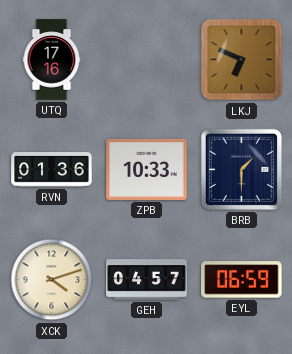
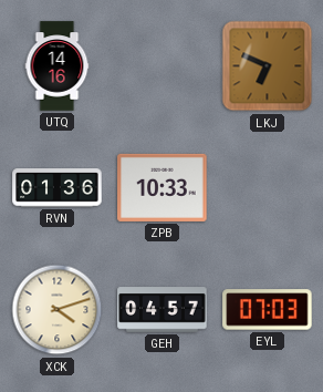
UTQ: 17:16 -> 14:16 (58, 66)
BRB: 1:30 -> none (241, 169)
EYL: 06:59 -> 07:03 (268, 310)
